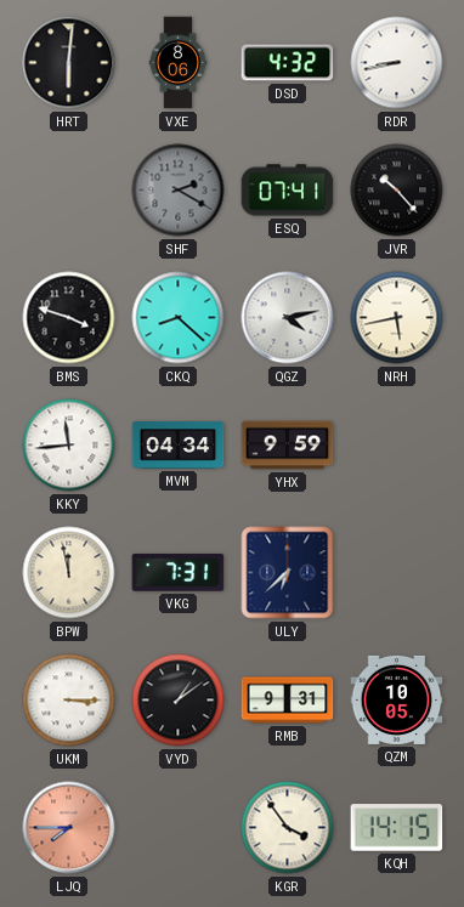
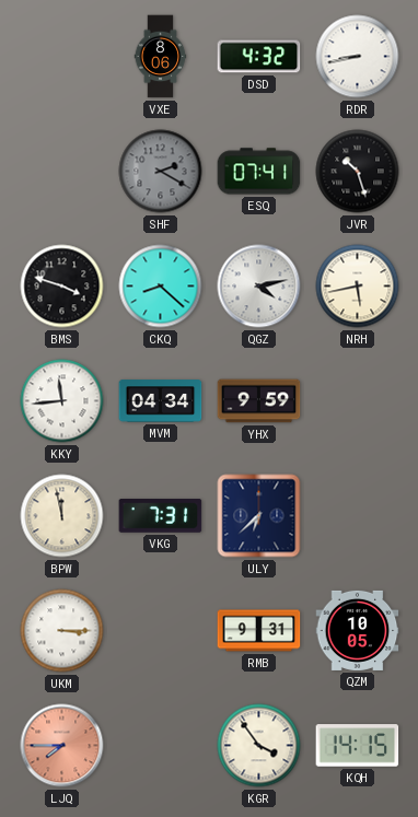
HRT: 6:01 -> none (69, 63)
JVR: 10:23 -> 10:27 (358, 172)
VYD: 1:09 -> none (179, 701)
